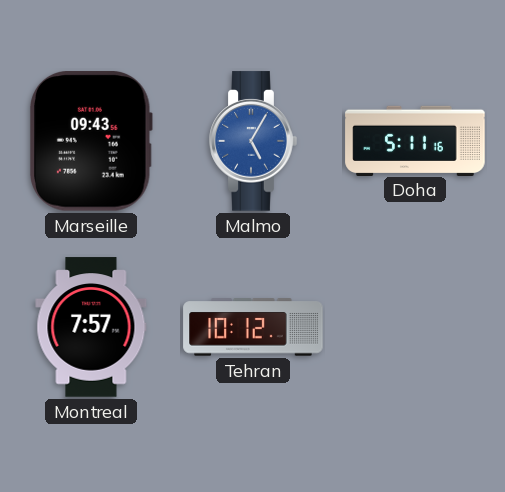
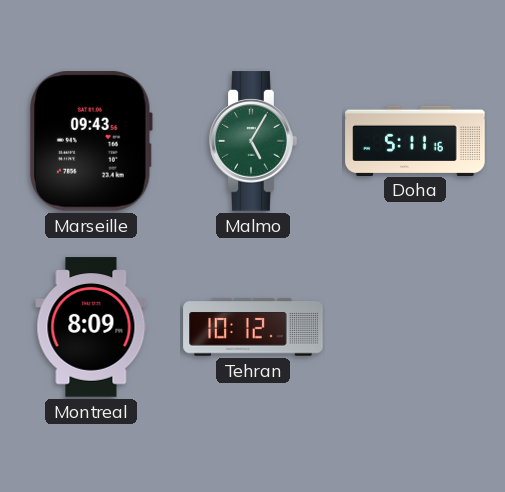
Malmo dial: blue -> green (253, 141)
Montreal: 7:57 -> 8:09 (91, 327)
